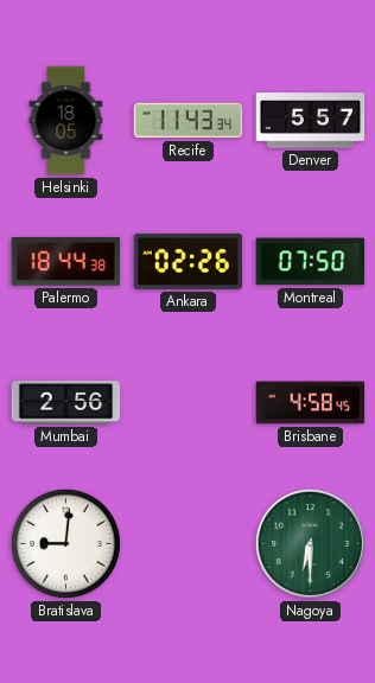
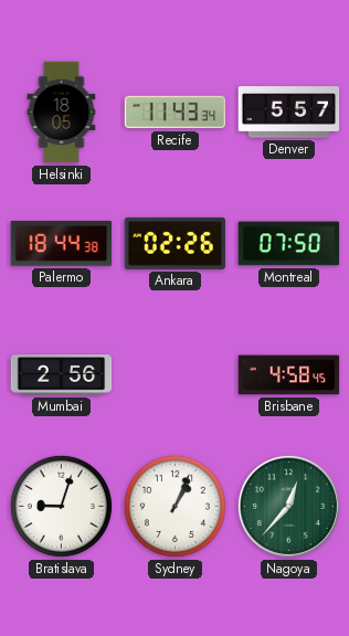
Bratislava: 9:01 -> 9:03 (61, 506)
Sydney: none -> 1:04 (174, 506)
Nagoya: 6:30 -> 12:37 (288, 506)
